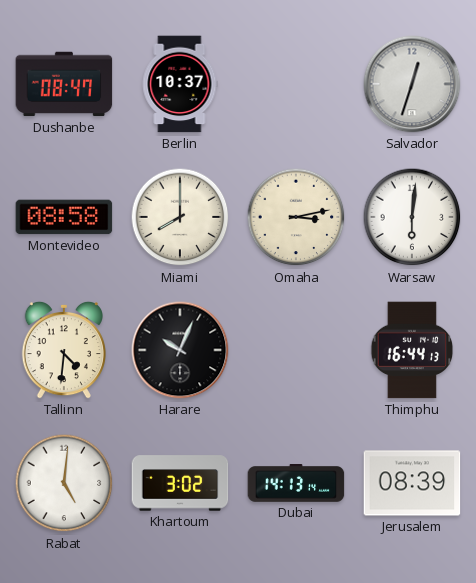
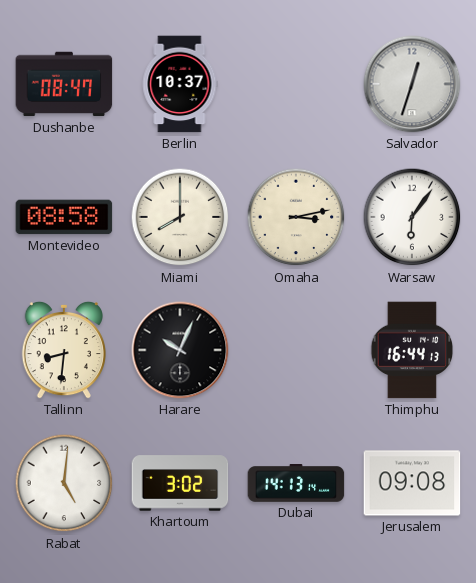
Warsaw: 6:01 -> 6:06 (412, 217)
Tallinn: 4:31 -> 8:31 (64, 350)
Jerusalem: 08:39 -> 09:08 (412, 483)
